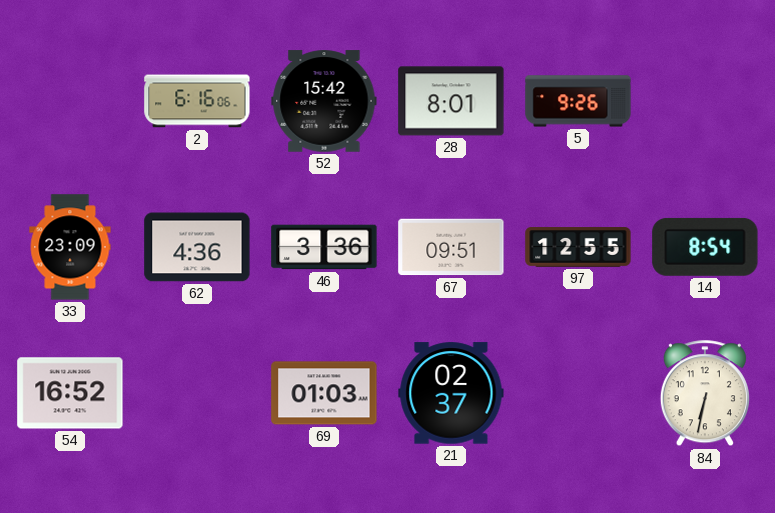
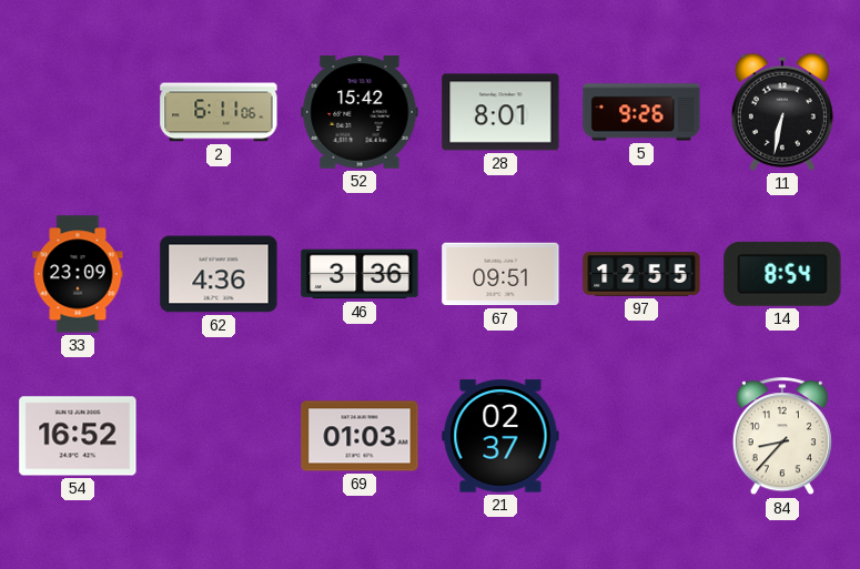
2: 6:16 -> 6:11 (219, 112)
11: none -> 6:32 (782, 112)
84: 6:32 -> 8:37 (782, 437)
